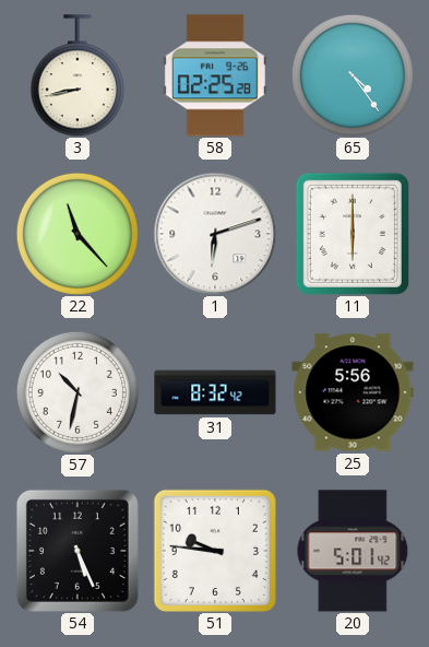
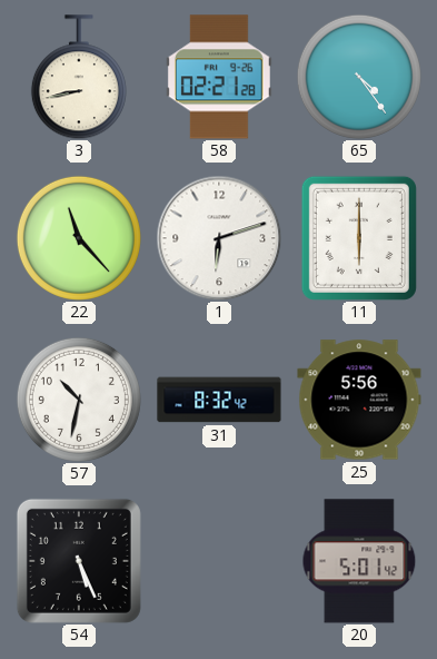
58: 02:25 -> 02:21 (219, 77)
51: 9:46 -> none (215, 551)
